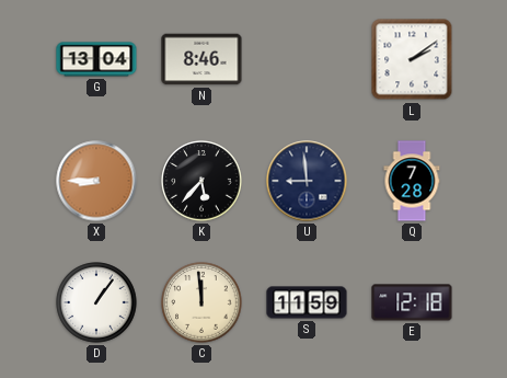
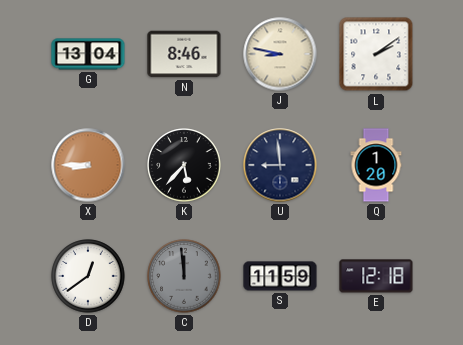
J: none -> 8:47 (280, 54)
Q: 7:28 -> 1:20 (376, 165)
D: 1:06 -> 12:39 (88, 276)
C dial: cream -> grey (184, 276)
